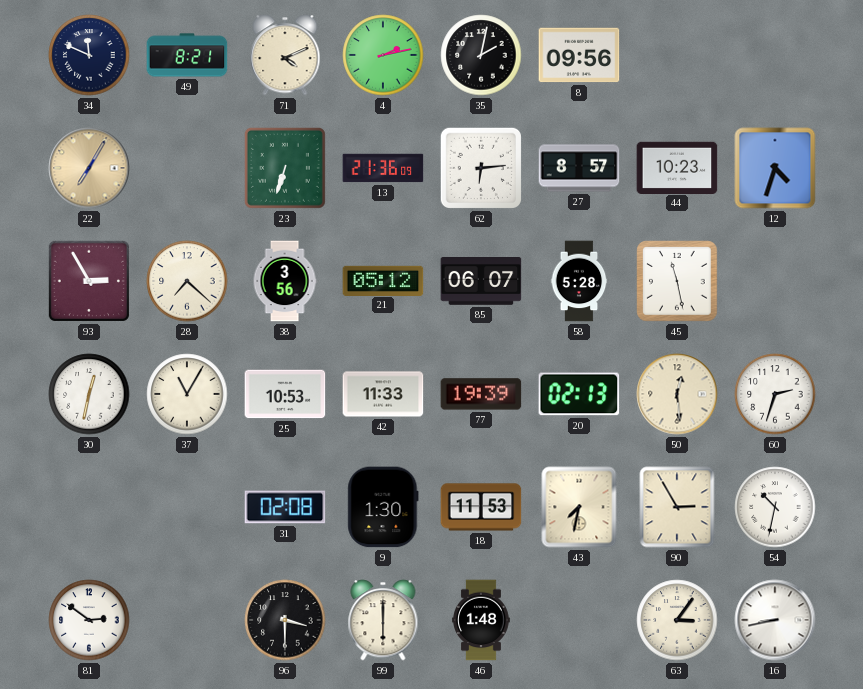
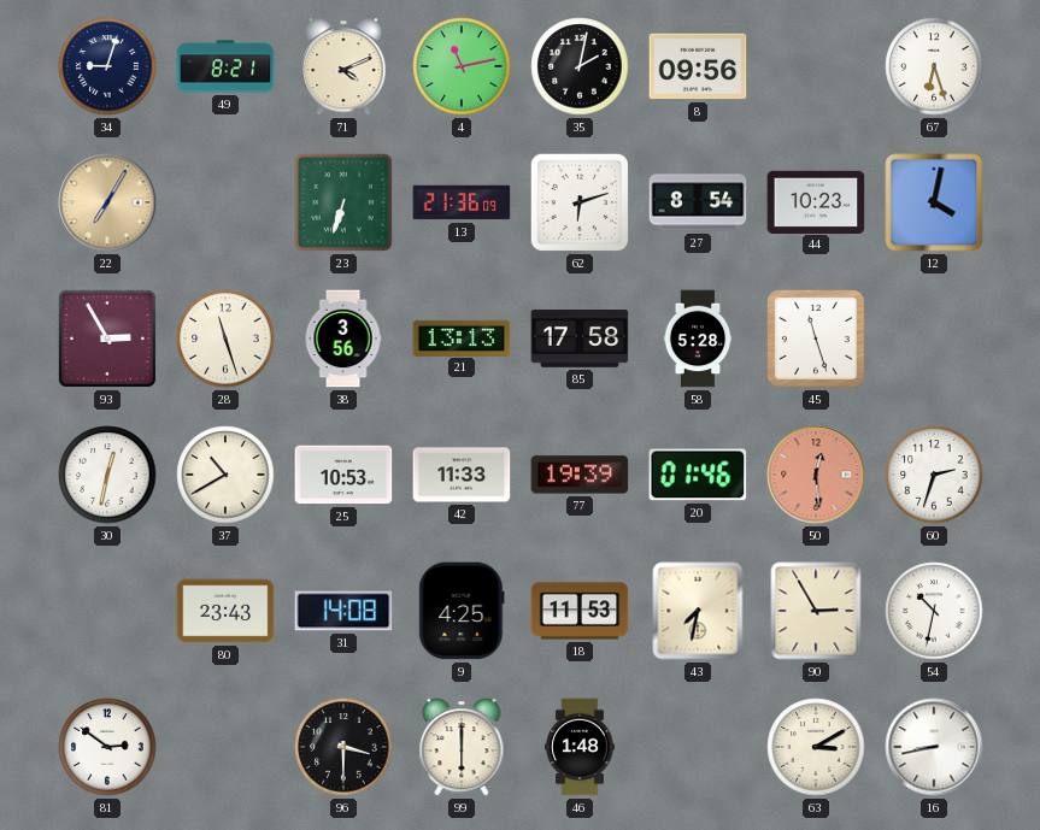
34: 11:49 -> 9:03 (107, 66)
4: 2:13 -> 11:13 (462, 66)
67: none -> 6:27 (934, 66)
62: 6:14 -> 6:12 (580, 202)
27: 8:57 -> 8:54 (698, 202)
12: 4:33 -> 4:02 (934, 202)
28: 7:22 -> 11:27 (225, 339)
21: 05:12 -> 13:13 (462, 337)
85: 06:07 -> 17:58 (580, 340)
45: 11:28 -> 11:27 (816, 339)
37: 11:05 -> 10:40 (225, 475)
20: 02:13 -> 01:46 (698, 475)
50 dial: cream -> salmon (816, 475)
80: none -> 23:43 (225, 611)
31: 02:08 -> 14:08 (343, 611)
9: 1:30 -> 4:25 (462, 611)
63: 3:06 -> 3:10 (816, 747)
